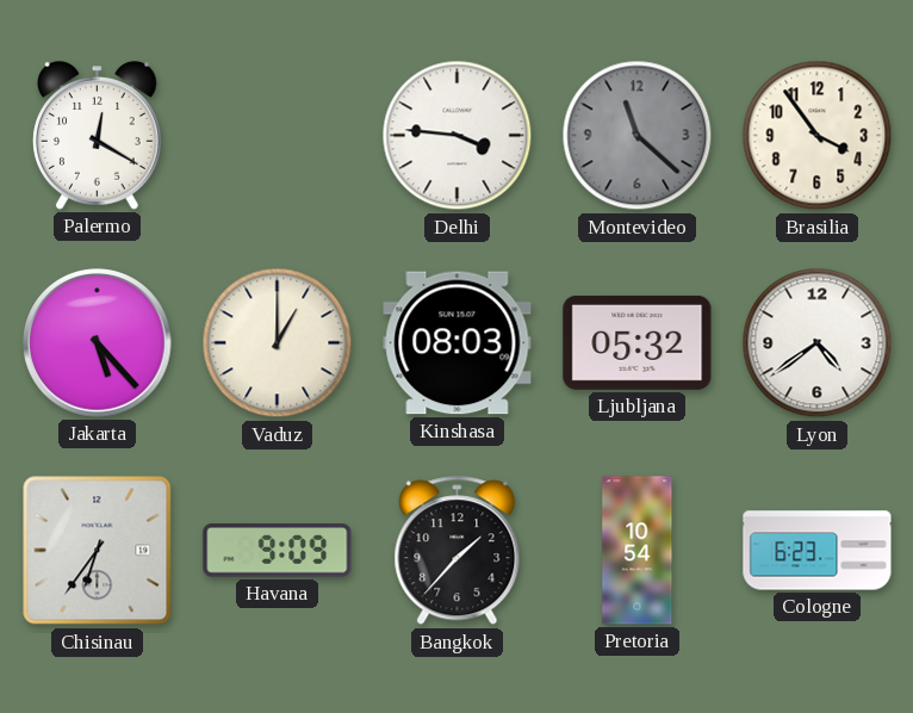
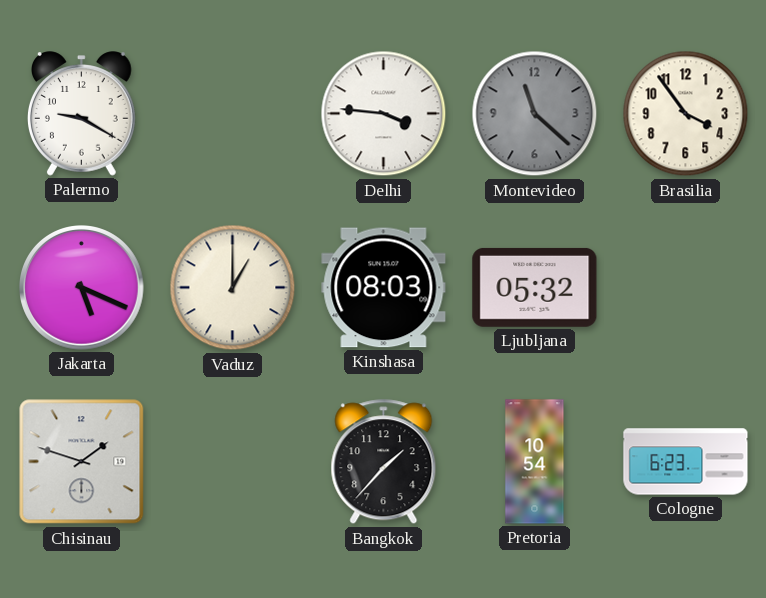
Palermo: 12:20 -> 9:20 (81, 114)
Jakarta: 5:23 -> 5:19 (82, 288)
Lyon: 4:39 -> none (818, 343)
Chisinau: 6:36 -> 1:48 (82, 462)
Havana: 9:09 -> none (278, 551)
